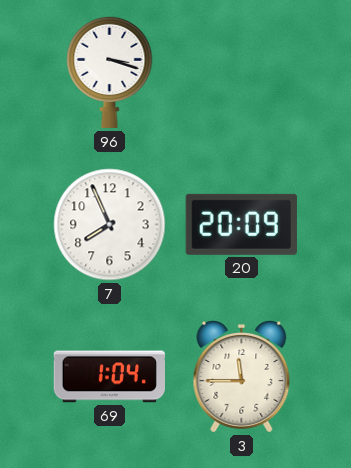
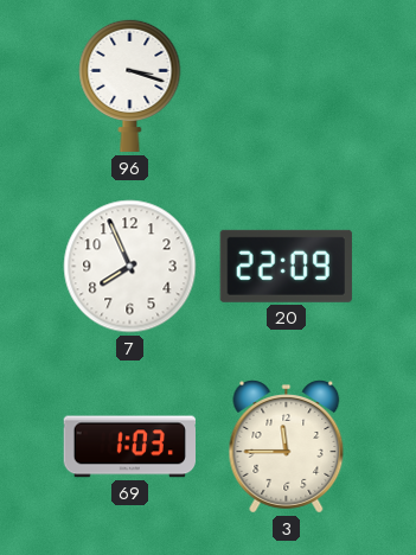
20: 20:09 -> 22:09 (286, 266)
69: 1:04 -> 1:03 (129, 447)
